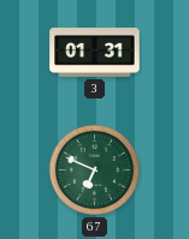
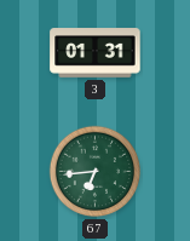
67: 6:49 -> 6:44 (96, 172)
